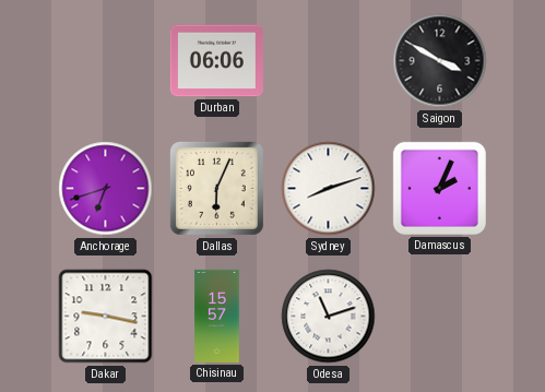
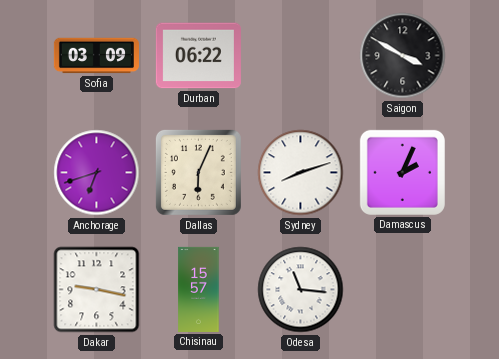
Sofia: none -> 03:09 (96, 56)
Durban: 06:06 -> 06:22 (198, 56)
Odesa: 11:12 -> 11:16 (301, 290)
